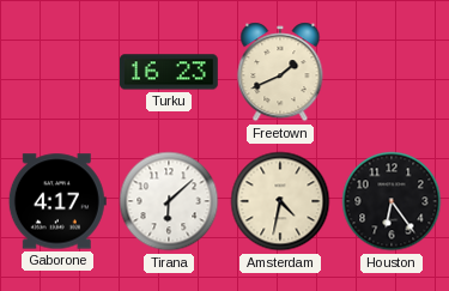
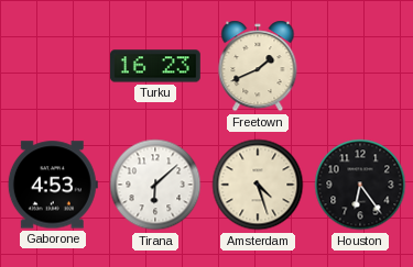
Gaborone: 4:17 -> 4:53 (53, 185)
Amsterdam: 4:32 -> 4:27 (258, 185)
